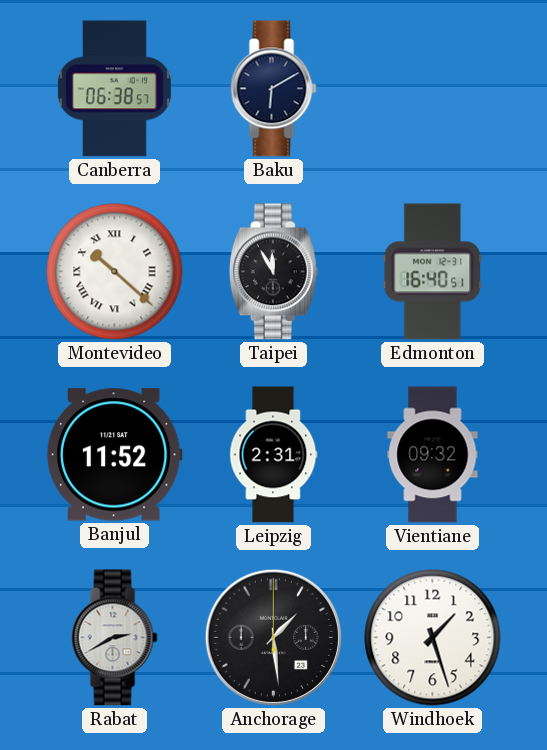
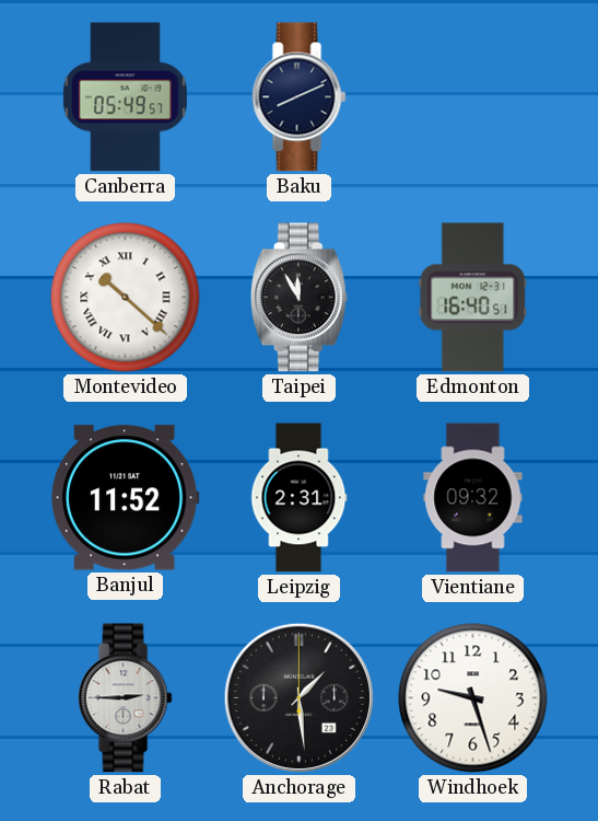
Canberra: 06:38 -> 05:49 (125, 97)
Baku: 6:10 -> 8:11 (300, 97)
Rabat: 2:40 -> 2:45 (126, 698)
Windhoek: 1:27 -> 9:27 (473, 698)
